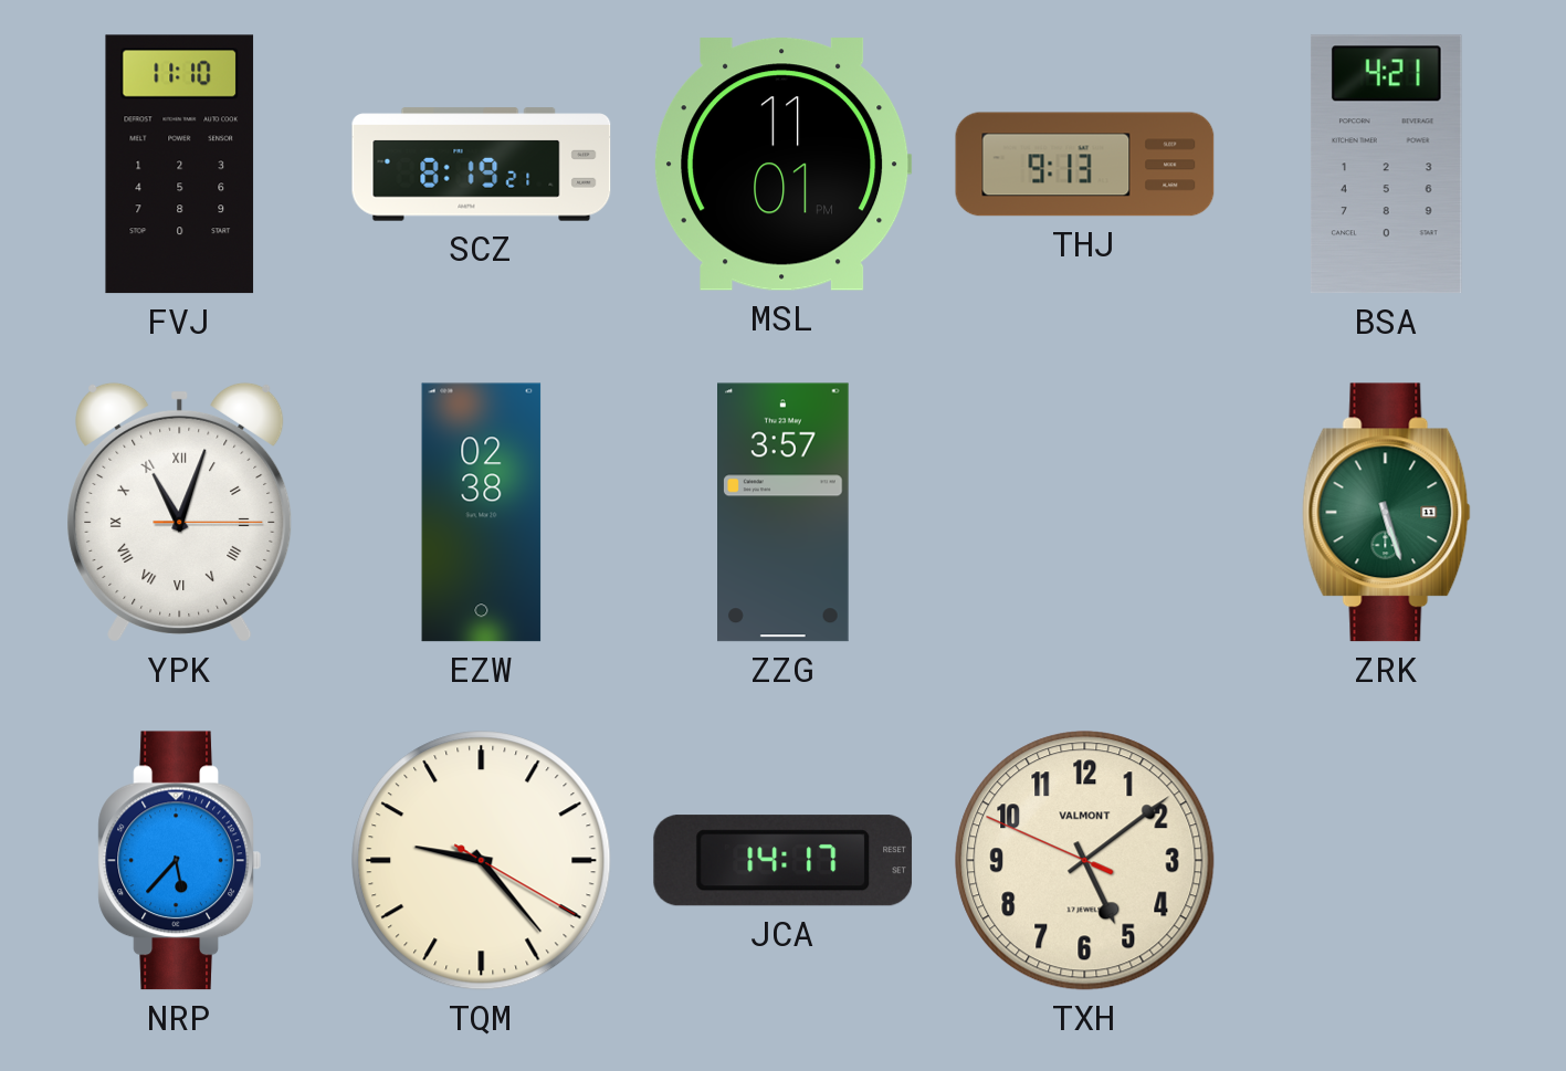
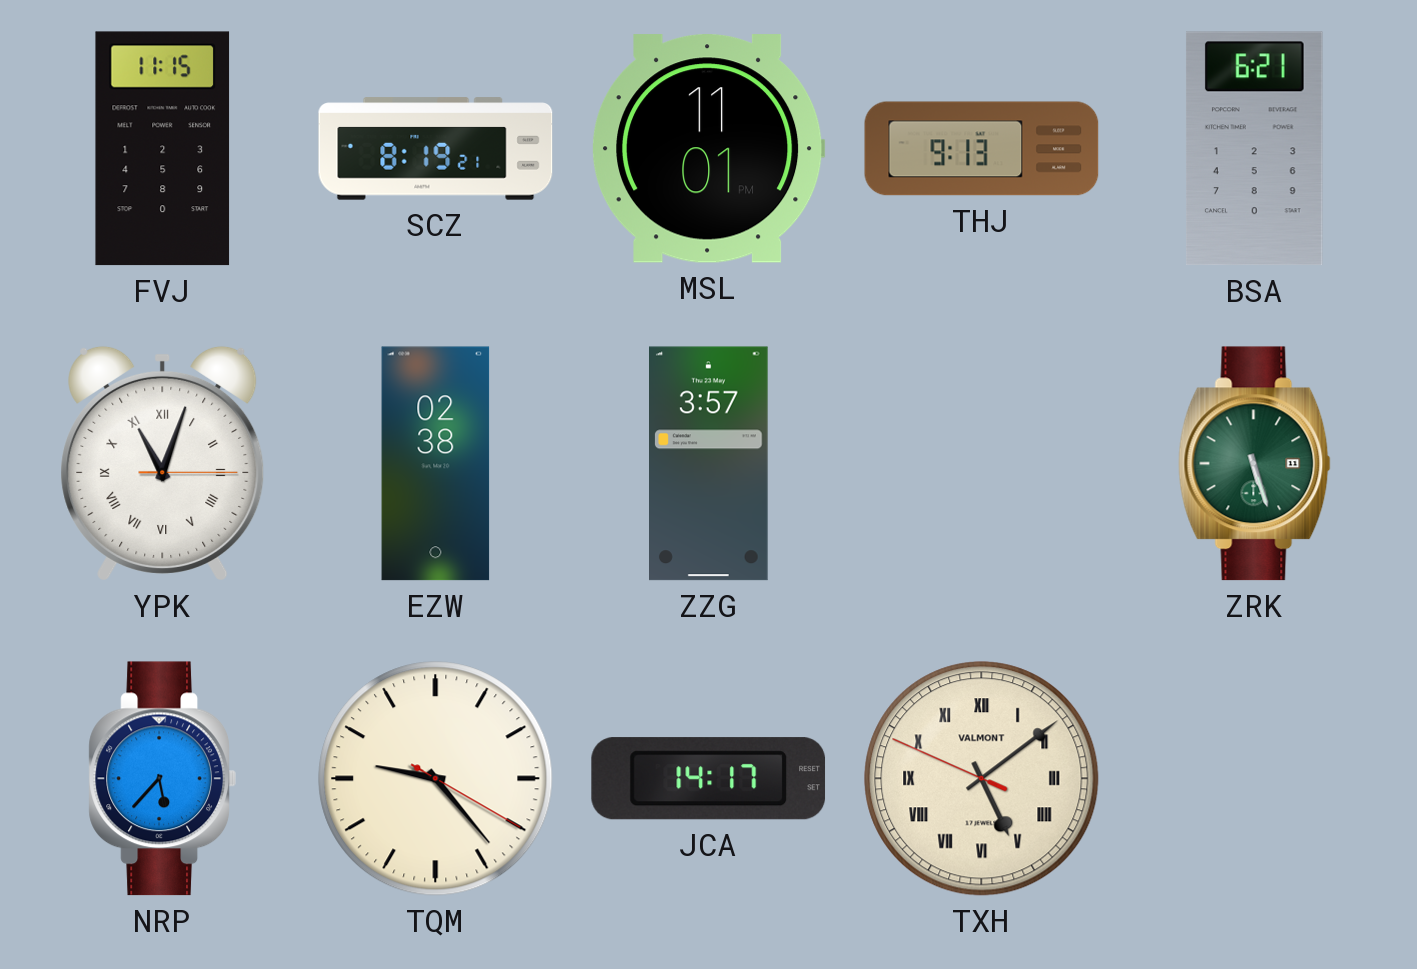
FVJ: 11:10 -> 11:15 (163, 149)
BSA: 4:21 -> 6:21 (1254, 149)
TXH numerals: Arabic -> Roman (982, 779)
